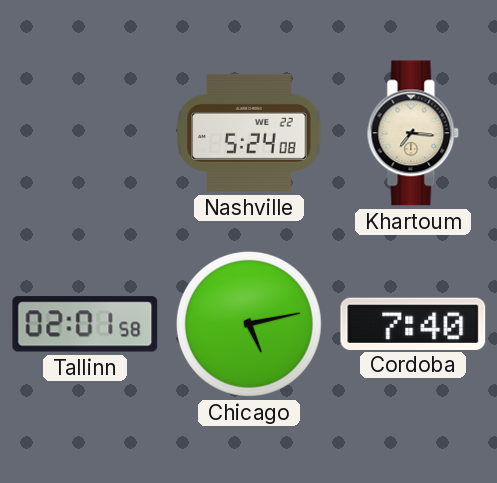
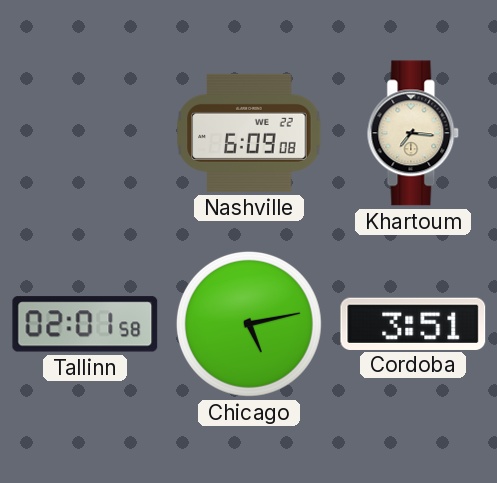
Nashville: 5:24 -> 6:09 (249, 133)
Cordoba: 7:40 -> 3:51 (413, 323)
